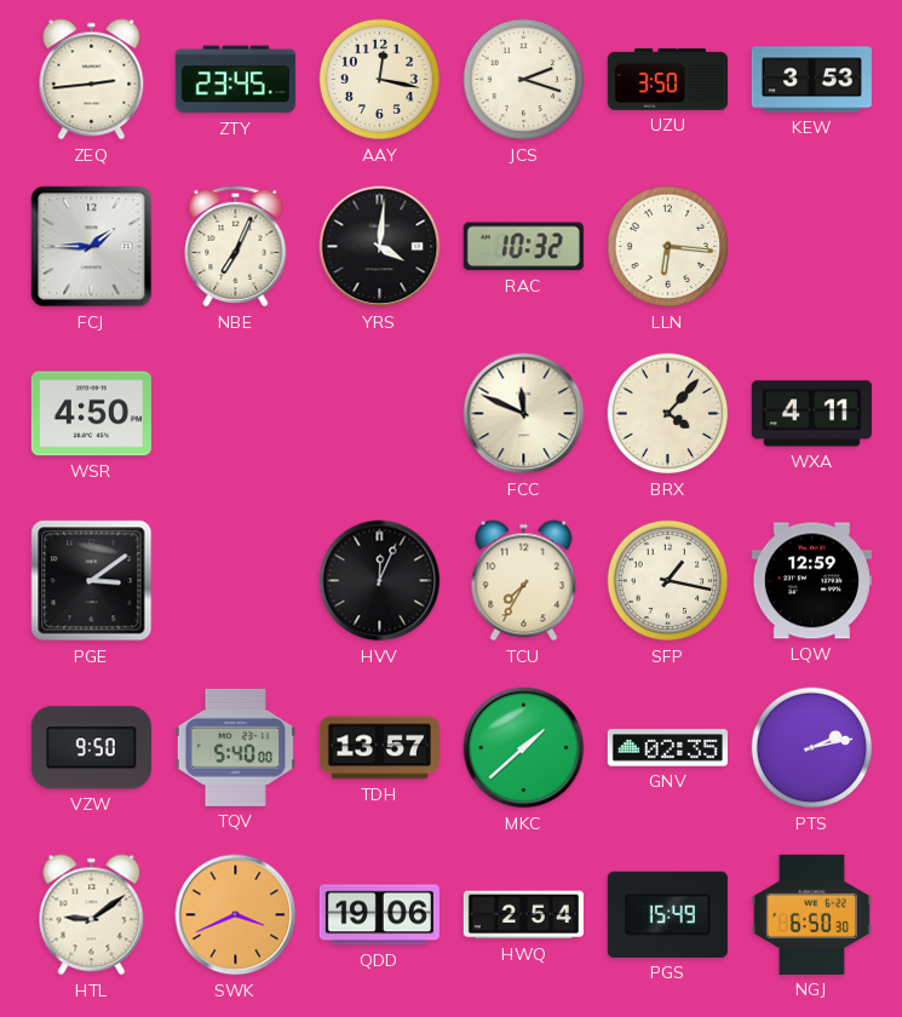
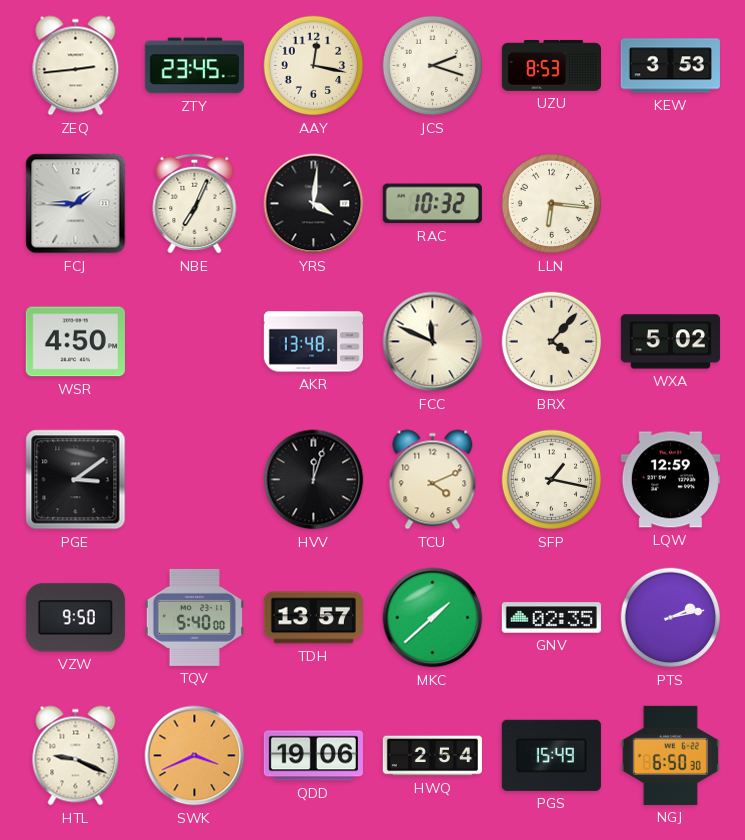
UZU: 3:50 -> 8:53 (551, 66)
AKR: none -> 13:48 (313, 342)
WXA: 4:11 -> 5:02 (670, 342)
HVV: 12:04 -> 12:03 (314, 480)
TCU: 7:35 -> 4:11 (433, 480)
HTL: 9:09 -> 9:19 (76, 756)
